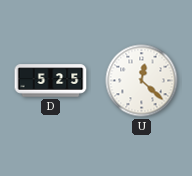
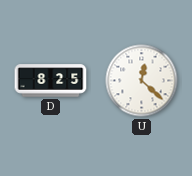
D: 5:25 -> 8:25 (51, 81)
